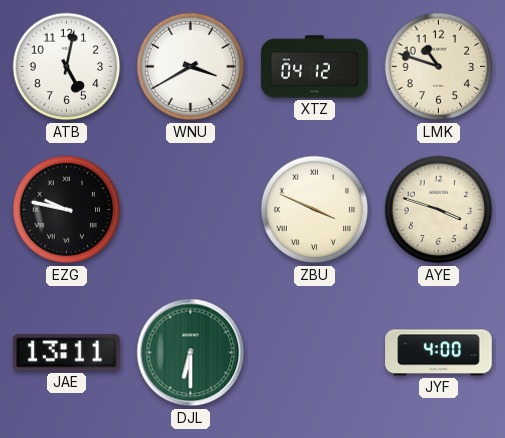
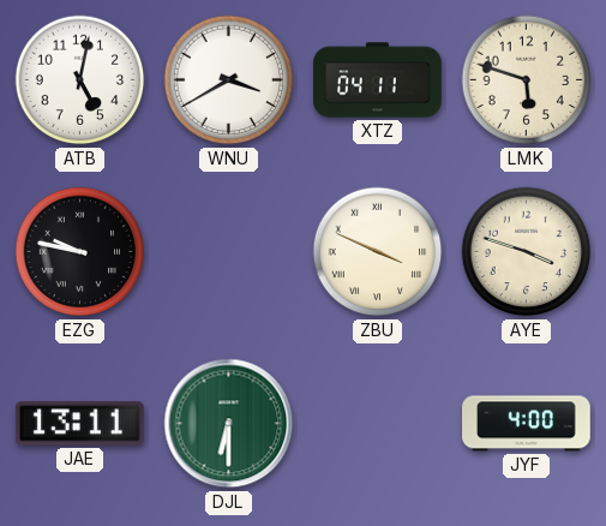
XTZ: 04:12 -> 04:11 (378, 80)
LMK: 10:48 -> 5:48 (527, 80)
